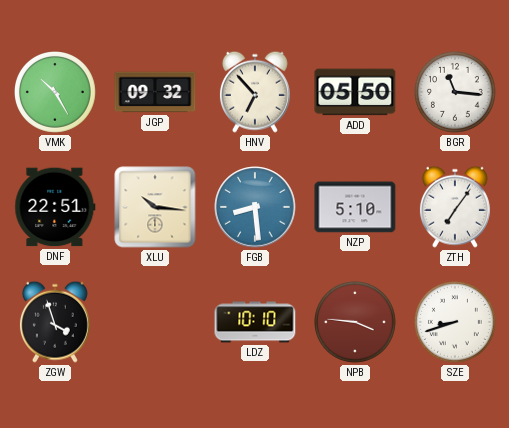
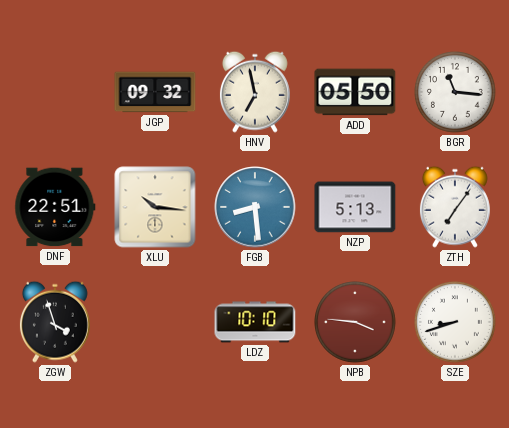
VMK: 10:25 -> none (56, 93)
HNV: 6:53 -> 6:58 (255, 92)
NZP: 5:10 -> 5:13 (355, 207)
